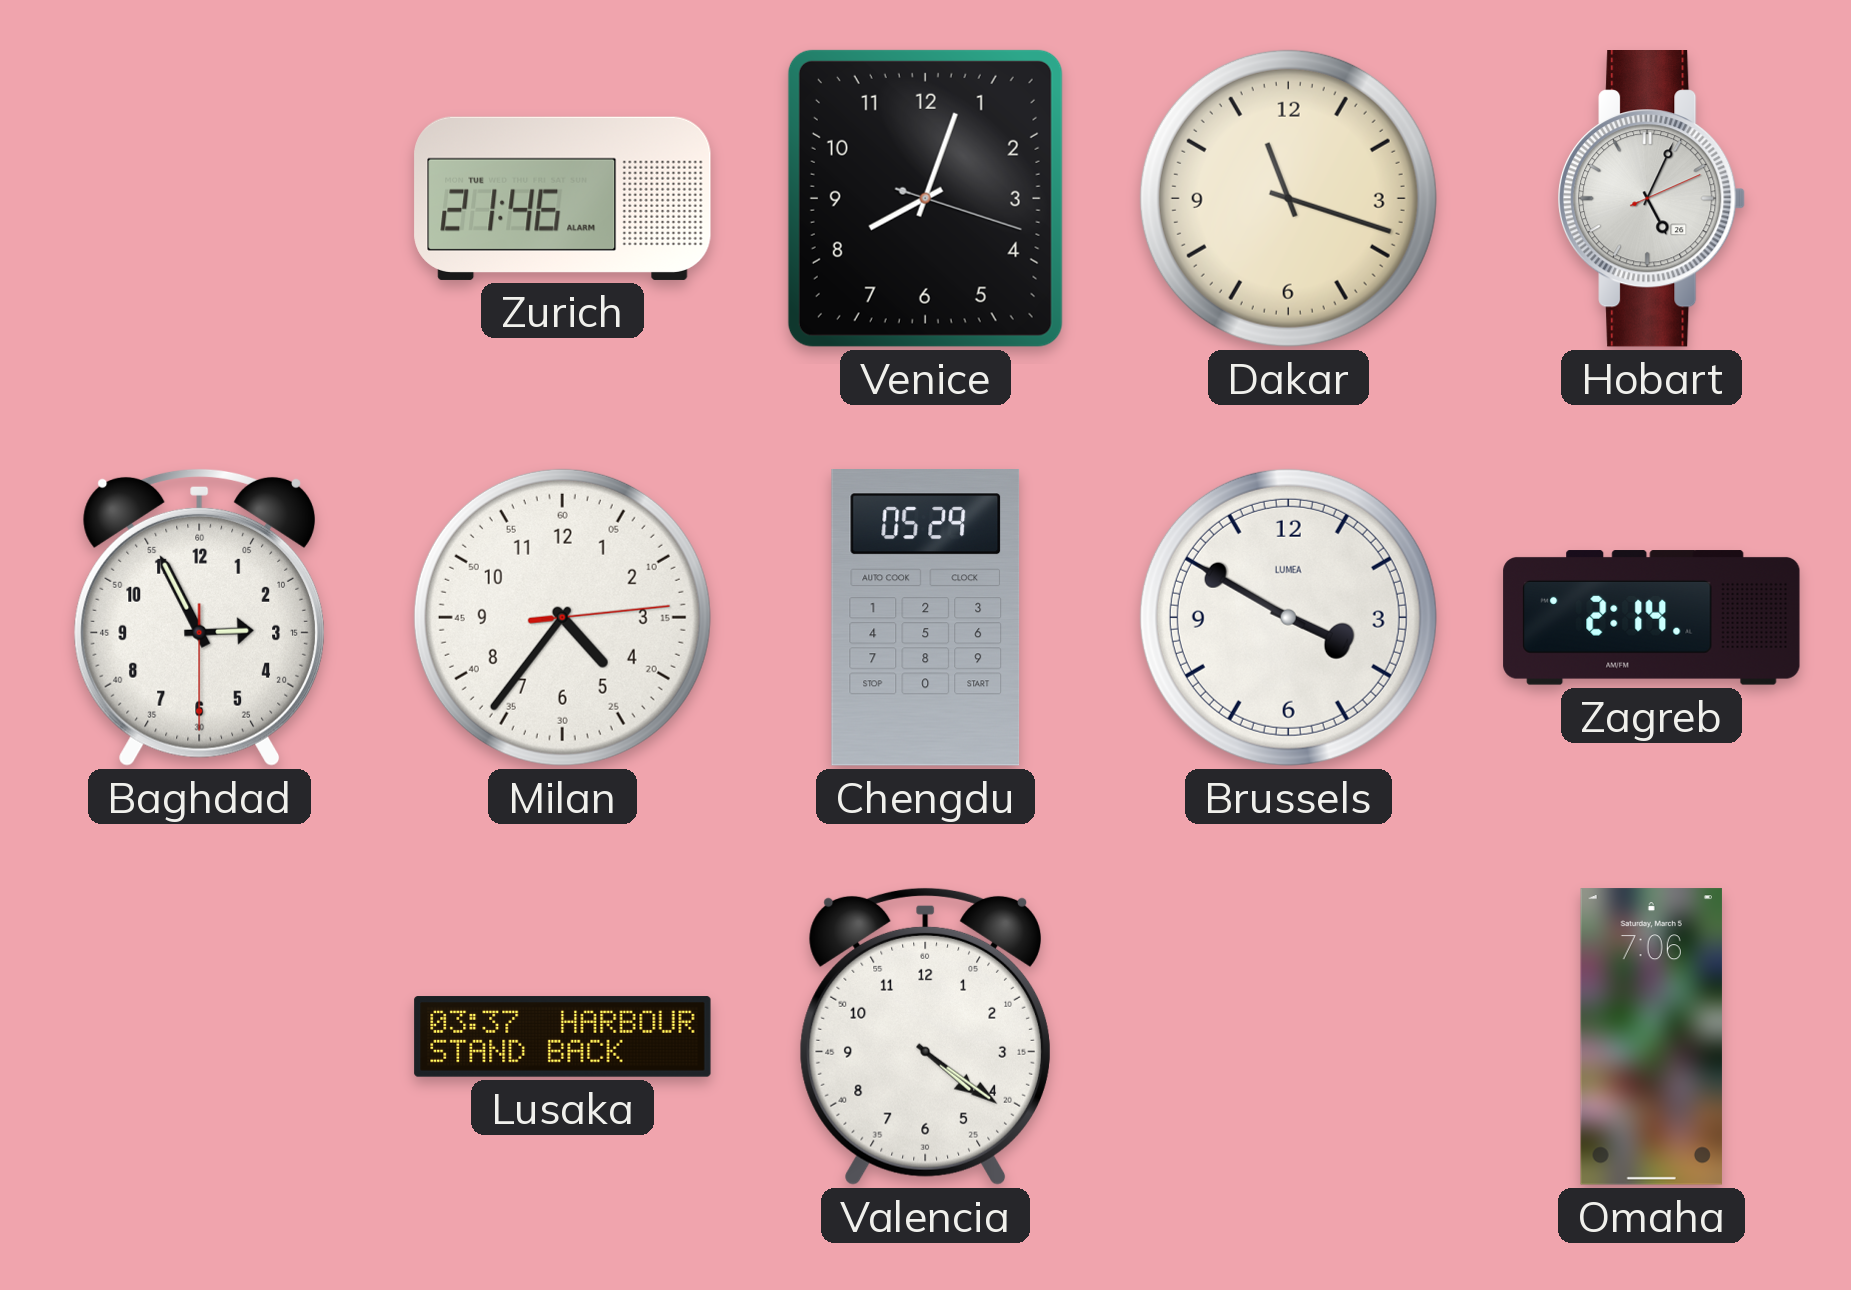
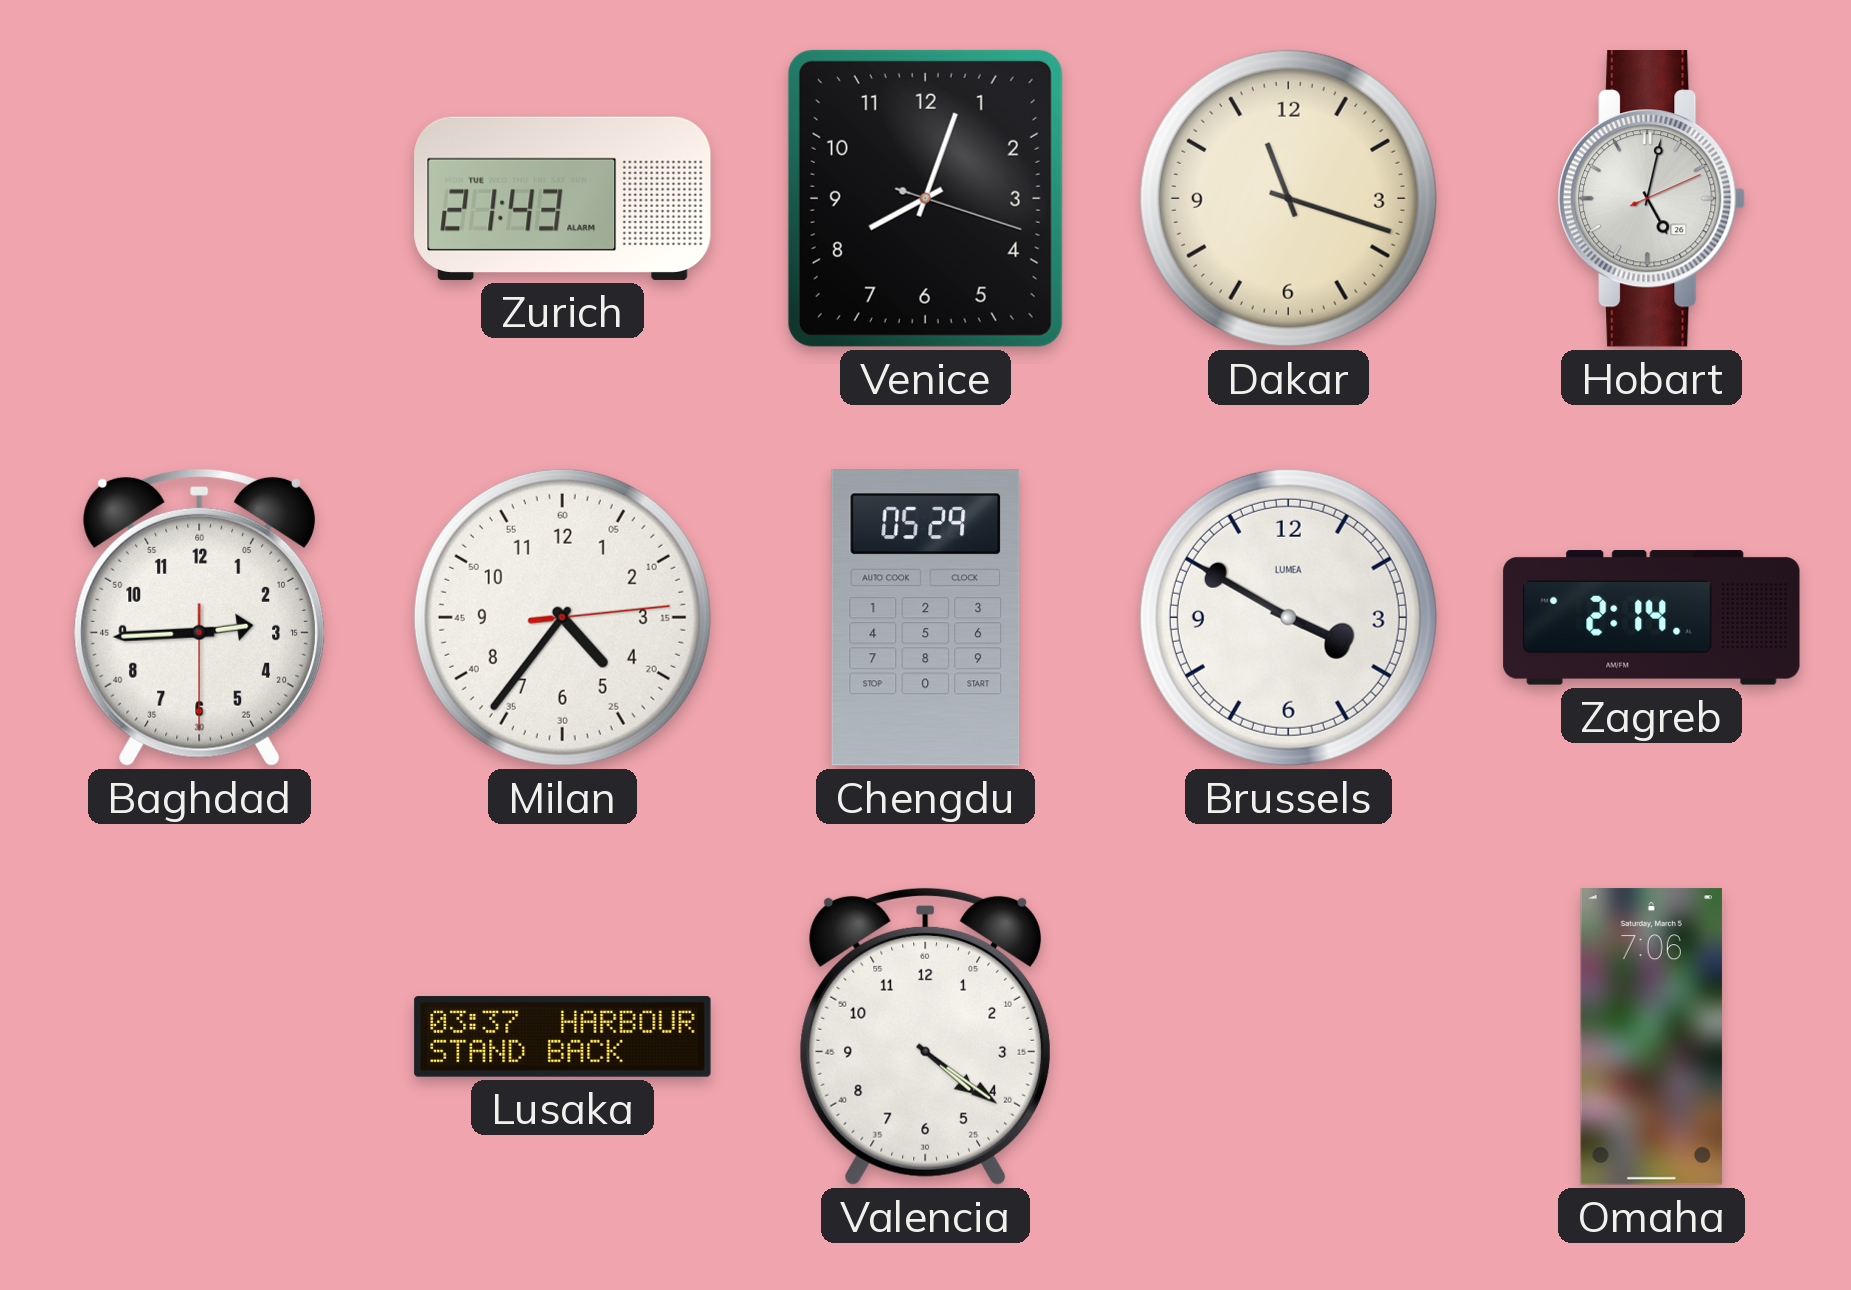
Zurich: 21:46 -> 21:43 (563, 198)
Hobart: 5:04 -> 5:02 (1652, 199)
Baghdad: 2:55 -> 2:44 (199, 617)
